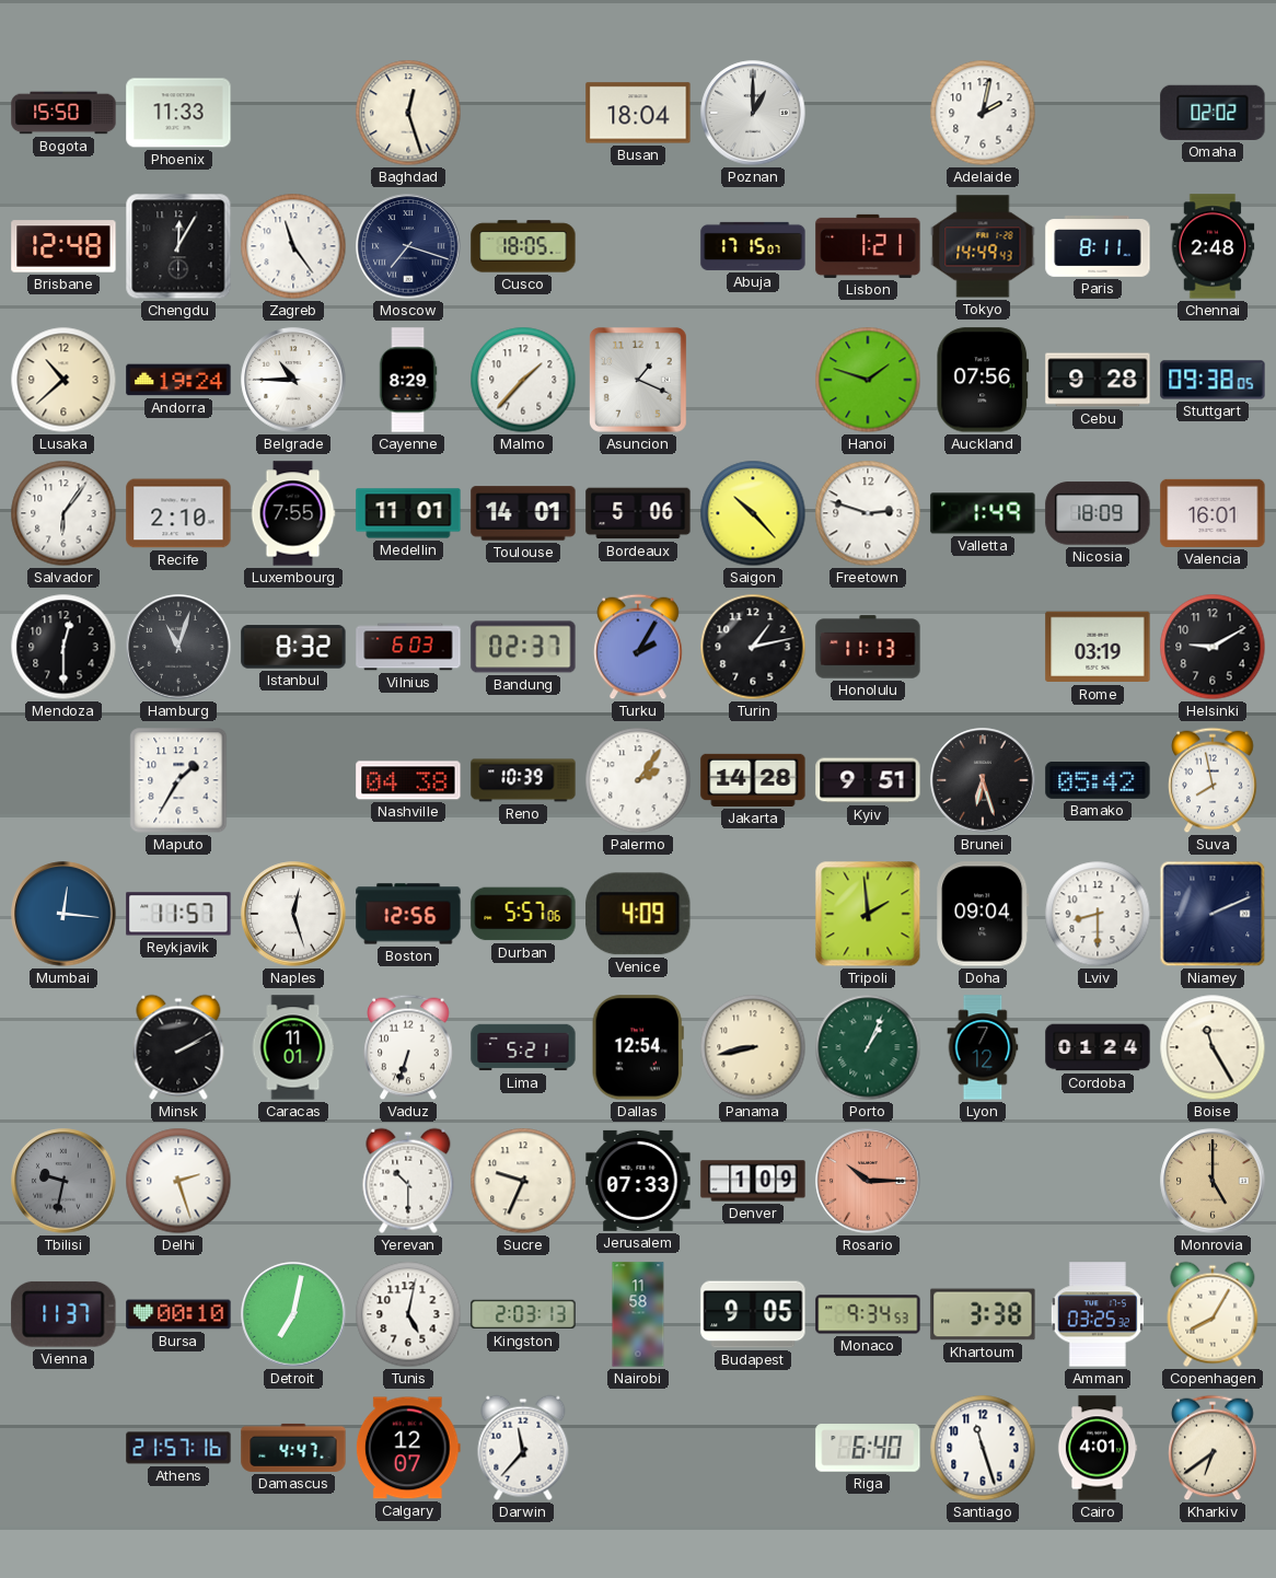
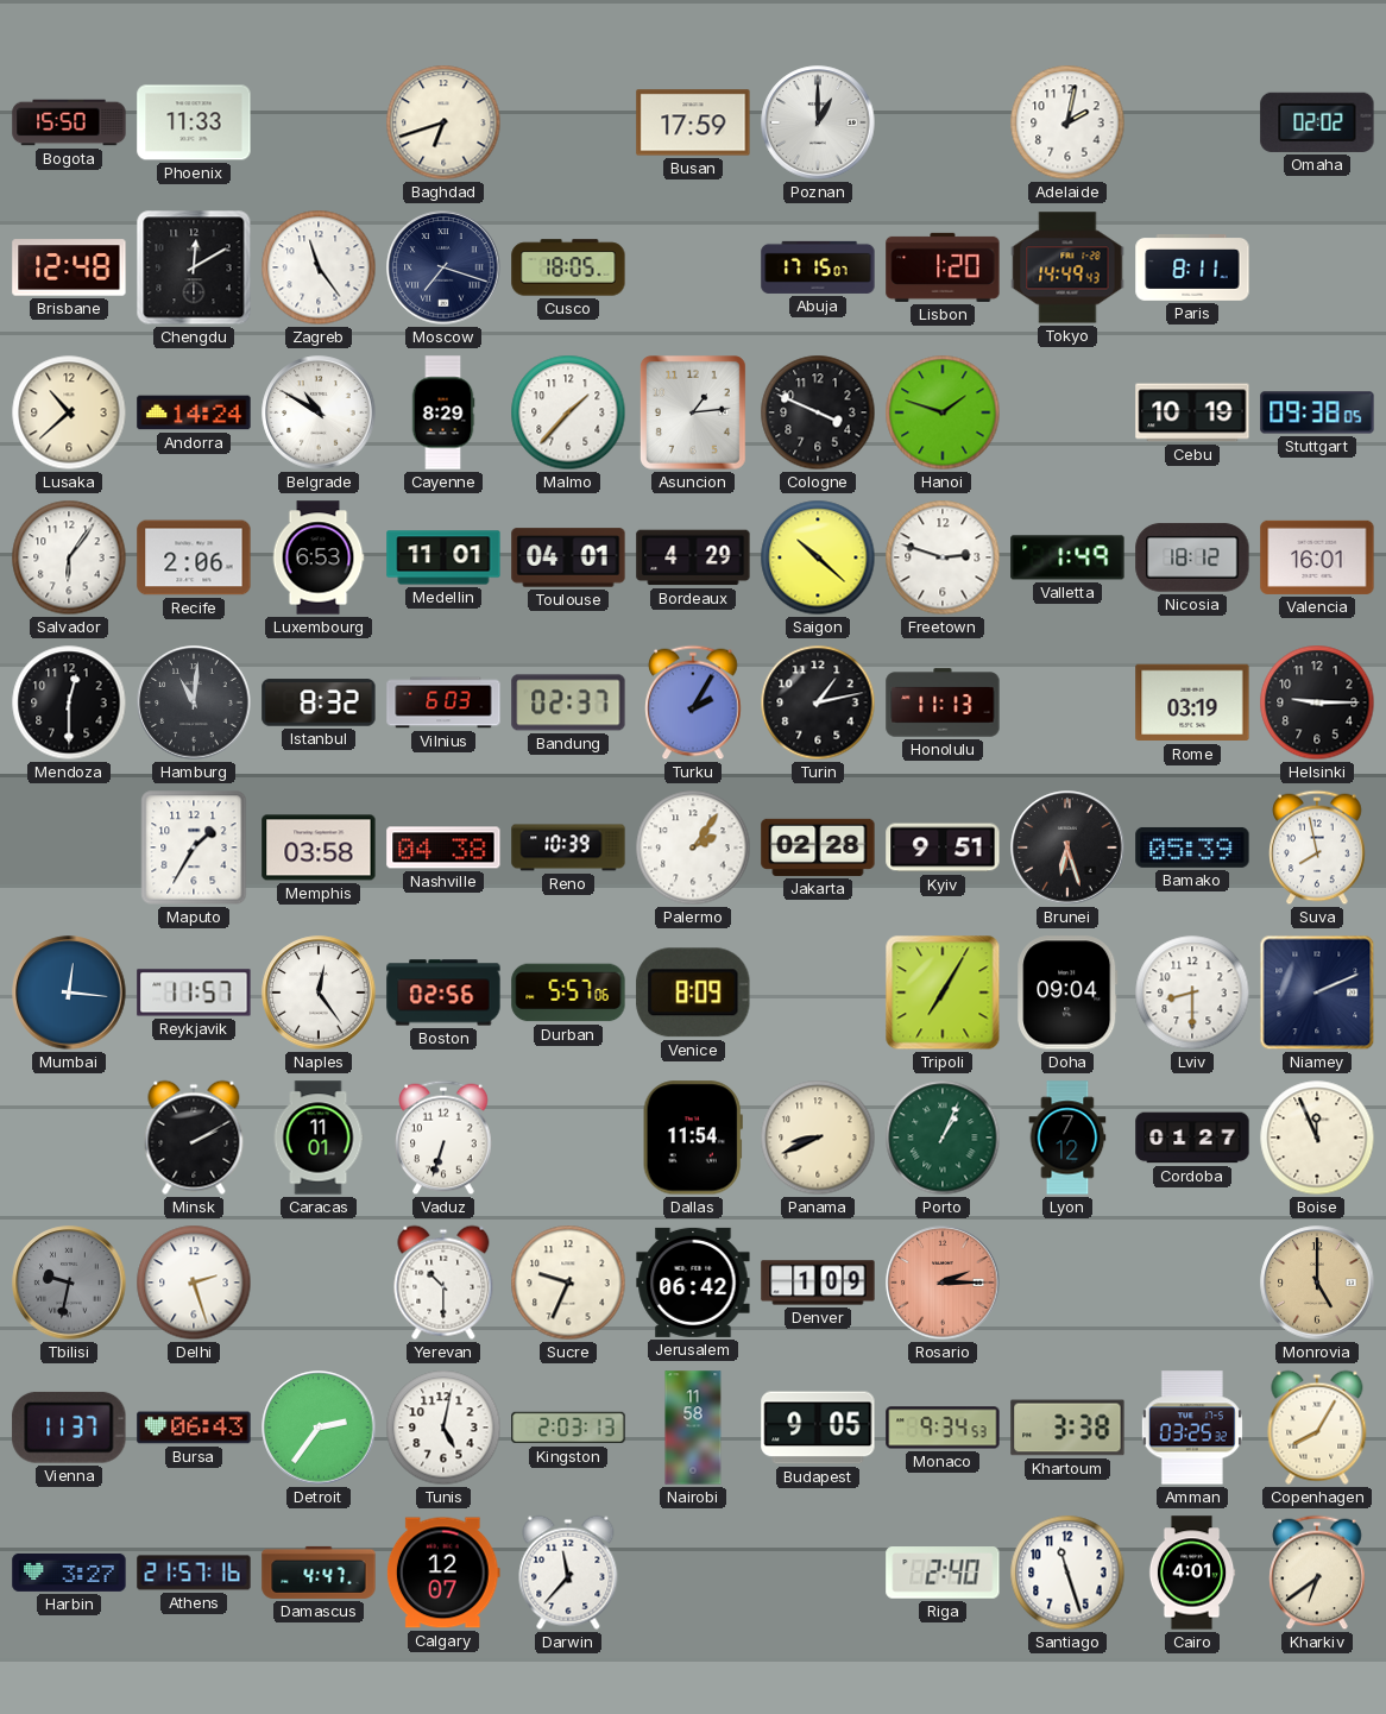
Baghdad: 12:27 -> 6:42 (443, 122)
Busan: 18:04 -> 17:59 (693, 122)
Chengdu: 12:05 -> 12:10 (194, 267)
Lisbon: 1:21 -> 1:20 (943, 267)
Chennai: 2:48 -> none (1213, 246)
Andorra: 19:24 -> 14:24 (194, 412)
Belgrade: 10:45 -> 10:50 (319, 412)
Asuncion: 1:19 -> 1:14 (693, 414)
Cologne: none -> 3:49 (818, 412)
Auckland: 07:56 -> none (983, 380)
Cebu: 9:28 -> 10:19 (1192, 412)
Recife: 2:10 -> 2:06 (194, 557)
Luxembourg: 7:55 -> 6:53 (319, 557)
Toulouse: 14:01 -> 04:01 (568, 557)
Bordeaux: 5:06 -> 4:29 (693, 557)
Saigon: 10:23 -> 10:22 (818, 557)
Nicosia: 18:09 -> 18:12 (1192, 557)
Hamburg: 11:03 -> 11:01 (194, 702)
Helsinki: 9:10 -> 9:15 (1317, 702)
Memphis: none -> 03:58 (319, 847)
Jakarta: 14:28 -> 02:28 (818, 847)
Bamako: 05:42 -> 05:39 (1192, 847)
Naples: 12:27 -> 12:24 (319, 993)
Boston: 12:56 -> 02:56 (443, 993)
Venice: 4:09 -> 8:09 (693, 993)
Tripoli: 1:59 -> 7:05 (943, 993)
Lima: 5:21 -> none (523, 1047)
Dallas: 12:54 -> 11:54 (693, 1138)
Panama: 8:43 -> 8:41 (818, 1138)
Cordoba: 01:24 -> 01:27 (1192, 1138)
Boise: 11:25 -> 11:56 (1317, 1138)
Jerusalem: 07:33 -> 06:42 (693, 1283)
Rosario: 10:15 -> 2:15 (943, 1283)
Bursa: 00:10 -> 06:43 (194, 1428)
Detroit: 7:02 -> 2:36 (319, 1428)
Harbin: none -> 3:27 (69, 1573)
Riga: 6:40 -> 2:40 (943, 1573)
